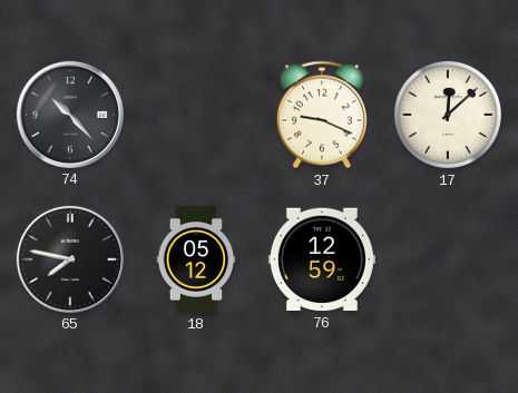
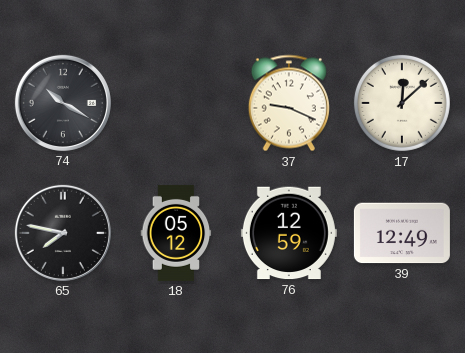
74: 10:23 -> 10:20 (63, 103)
39: none -> 12:49 (402, 233)
